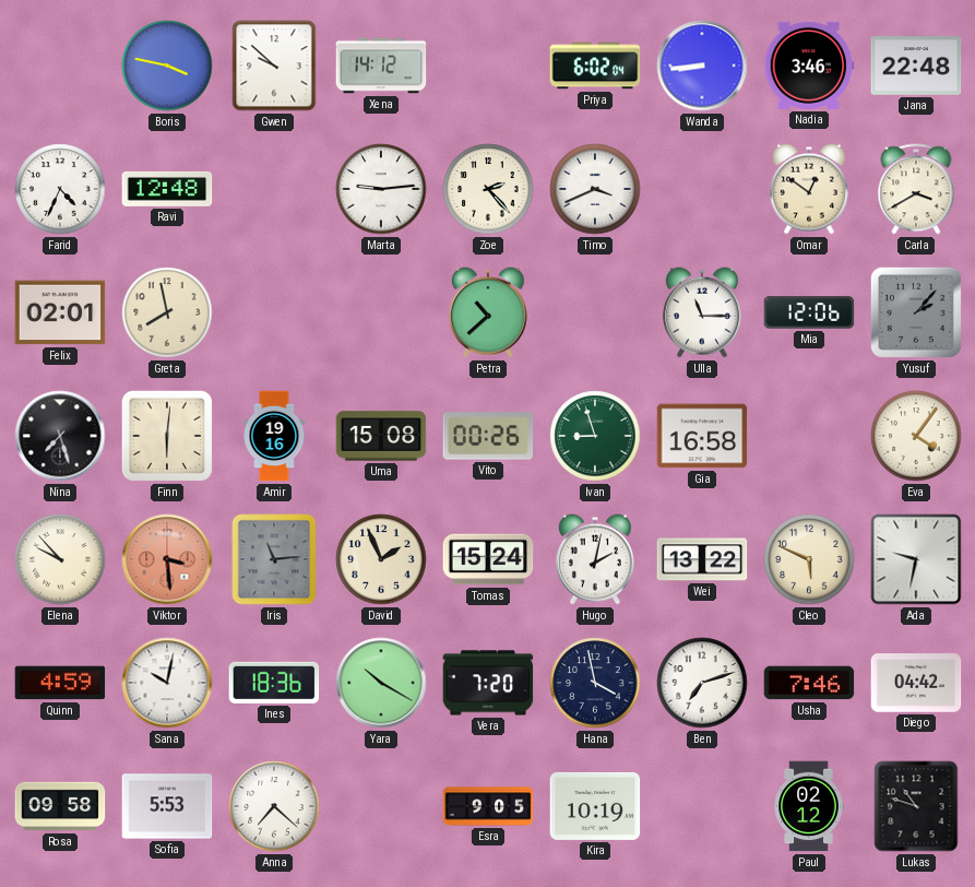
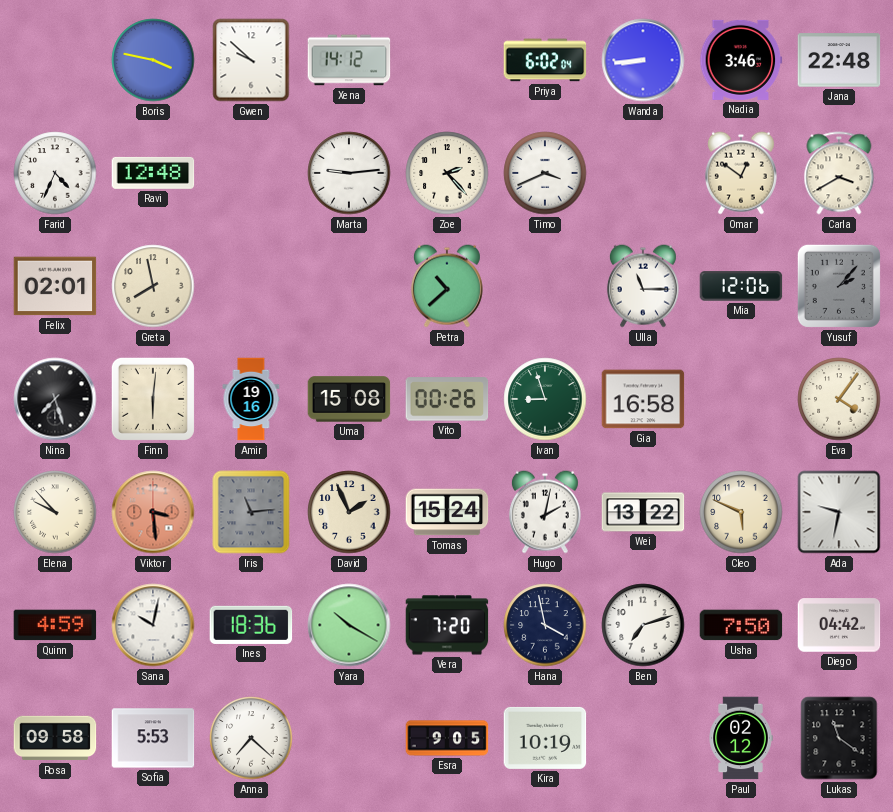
Usha: 7:46 -> 7:50 (741, 625)
Lukas: 10:48 -> 11:21 (839, 738)
